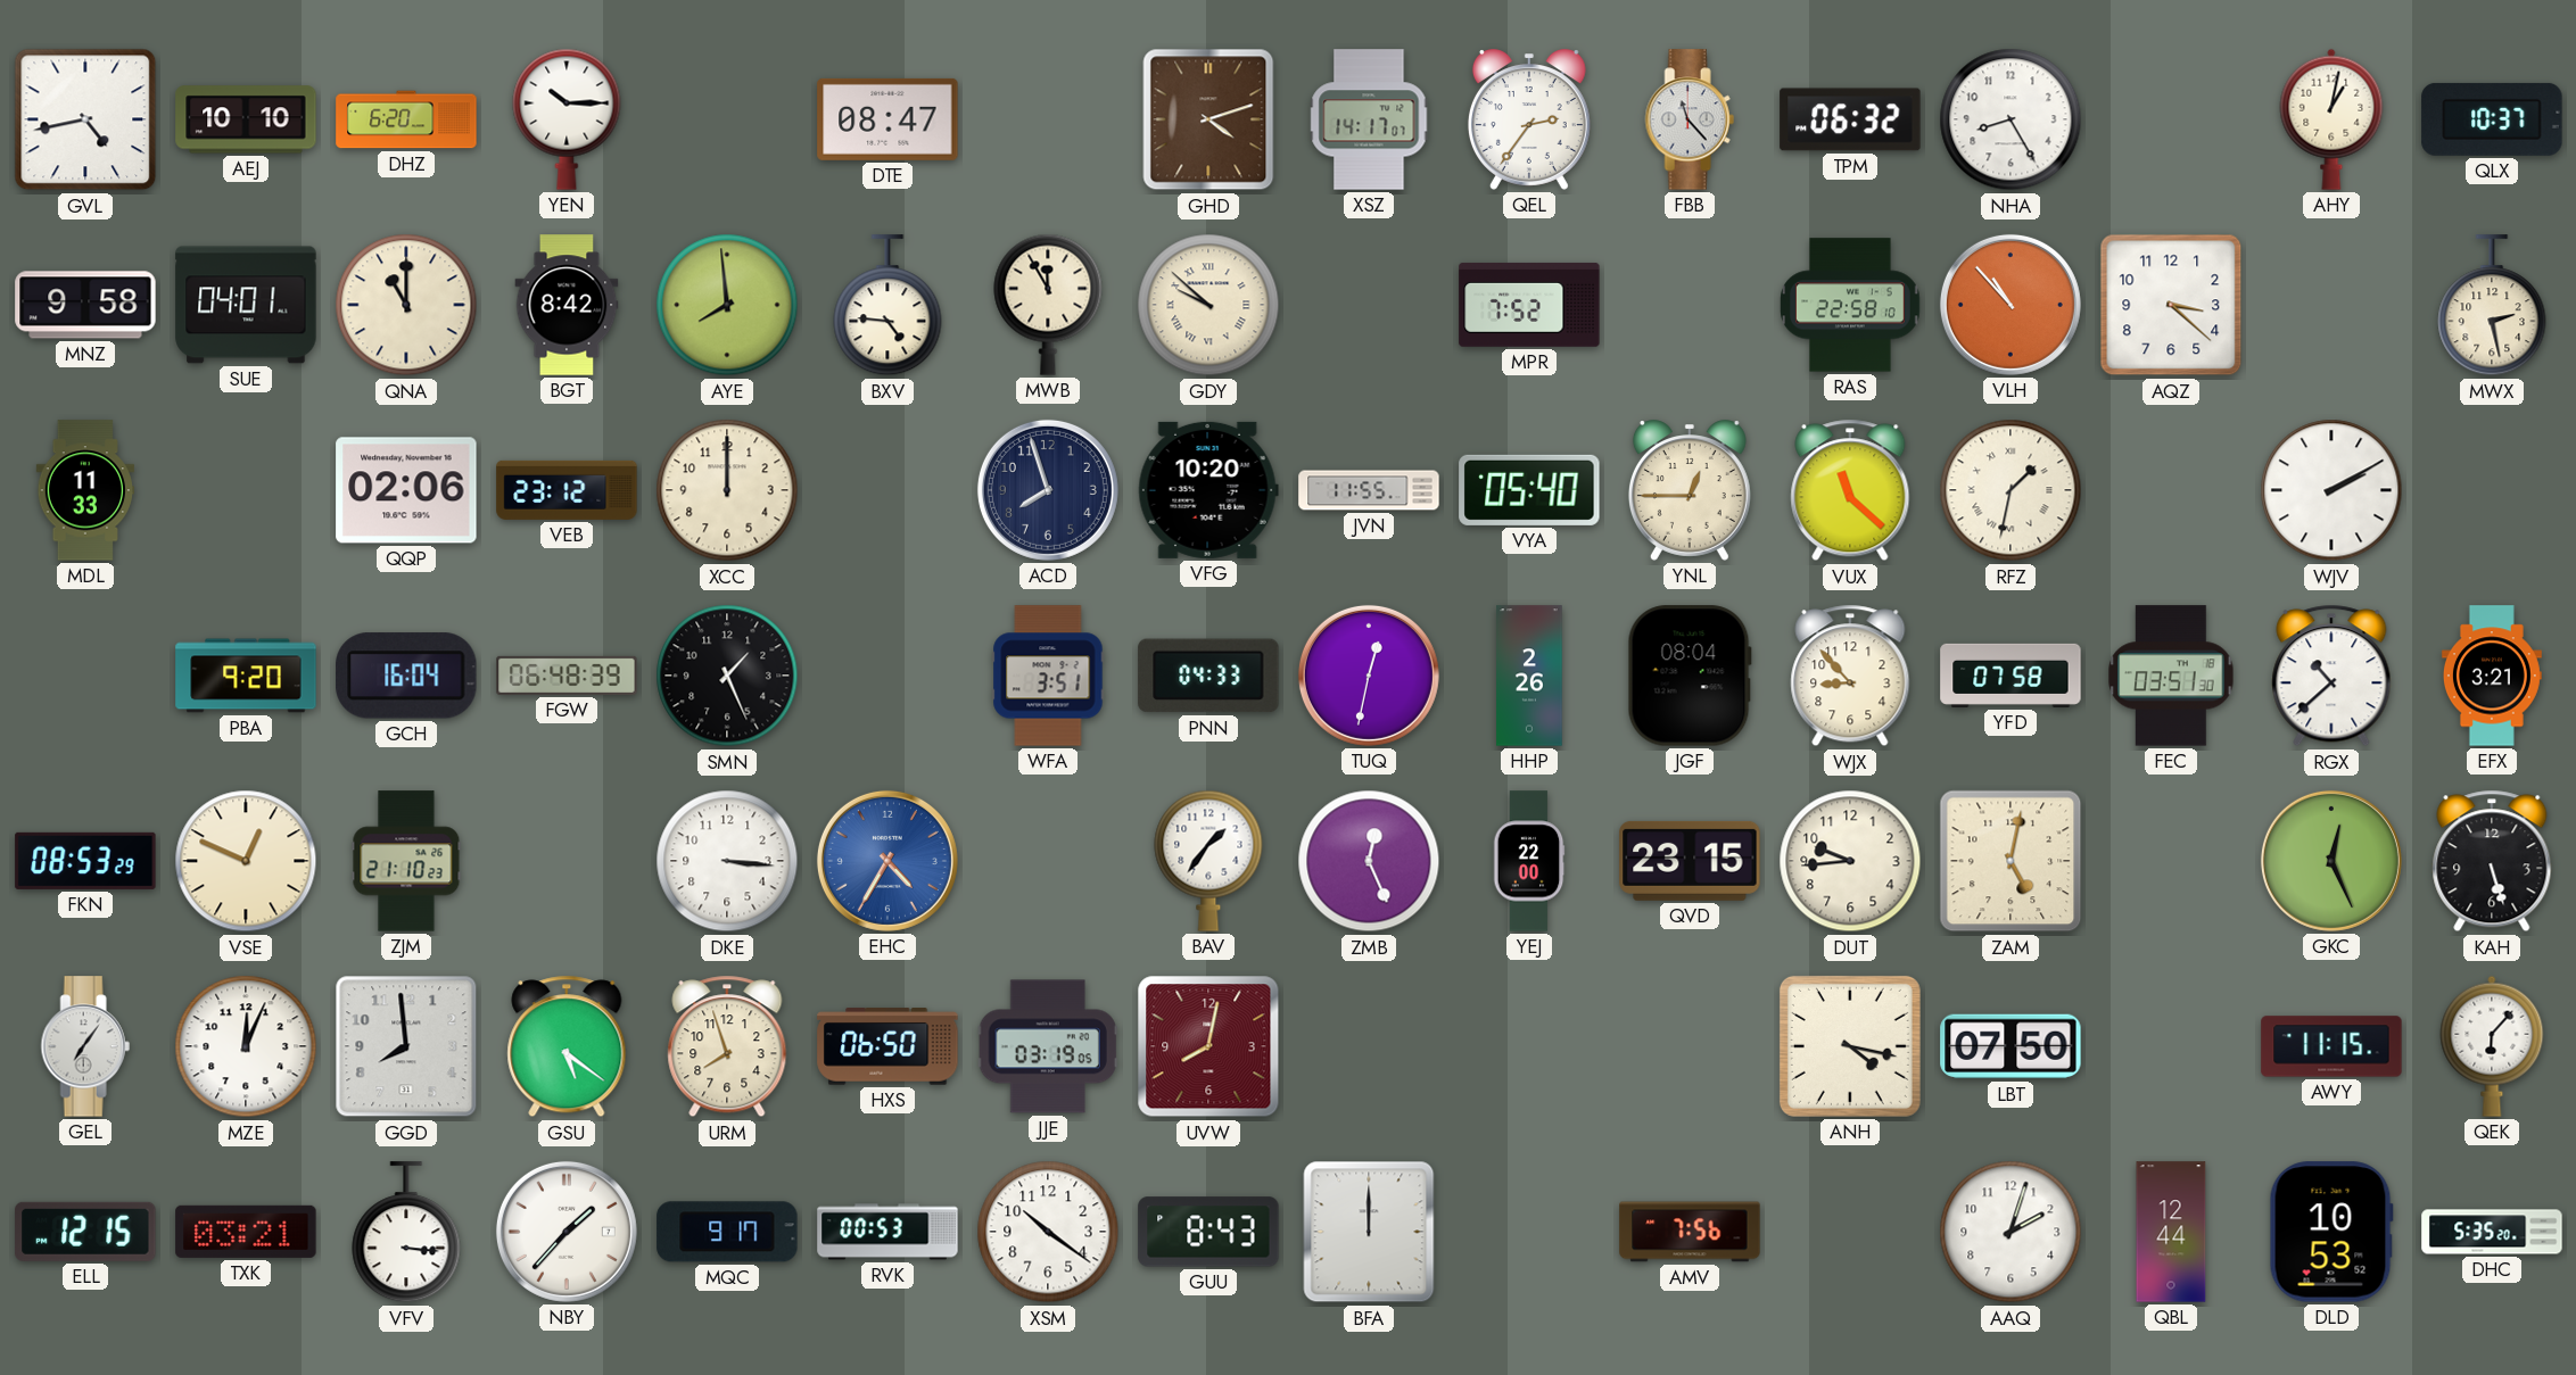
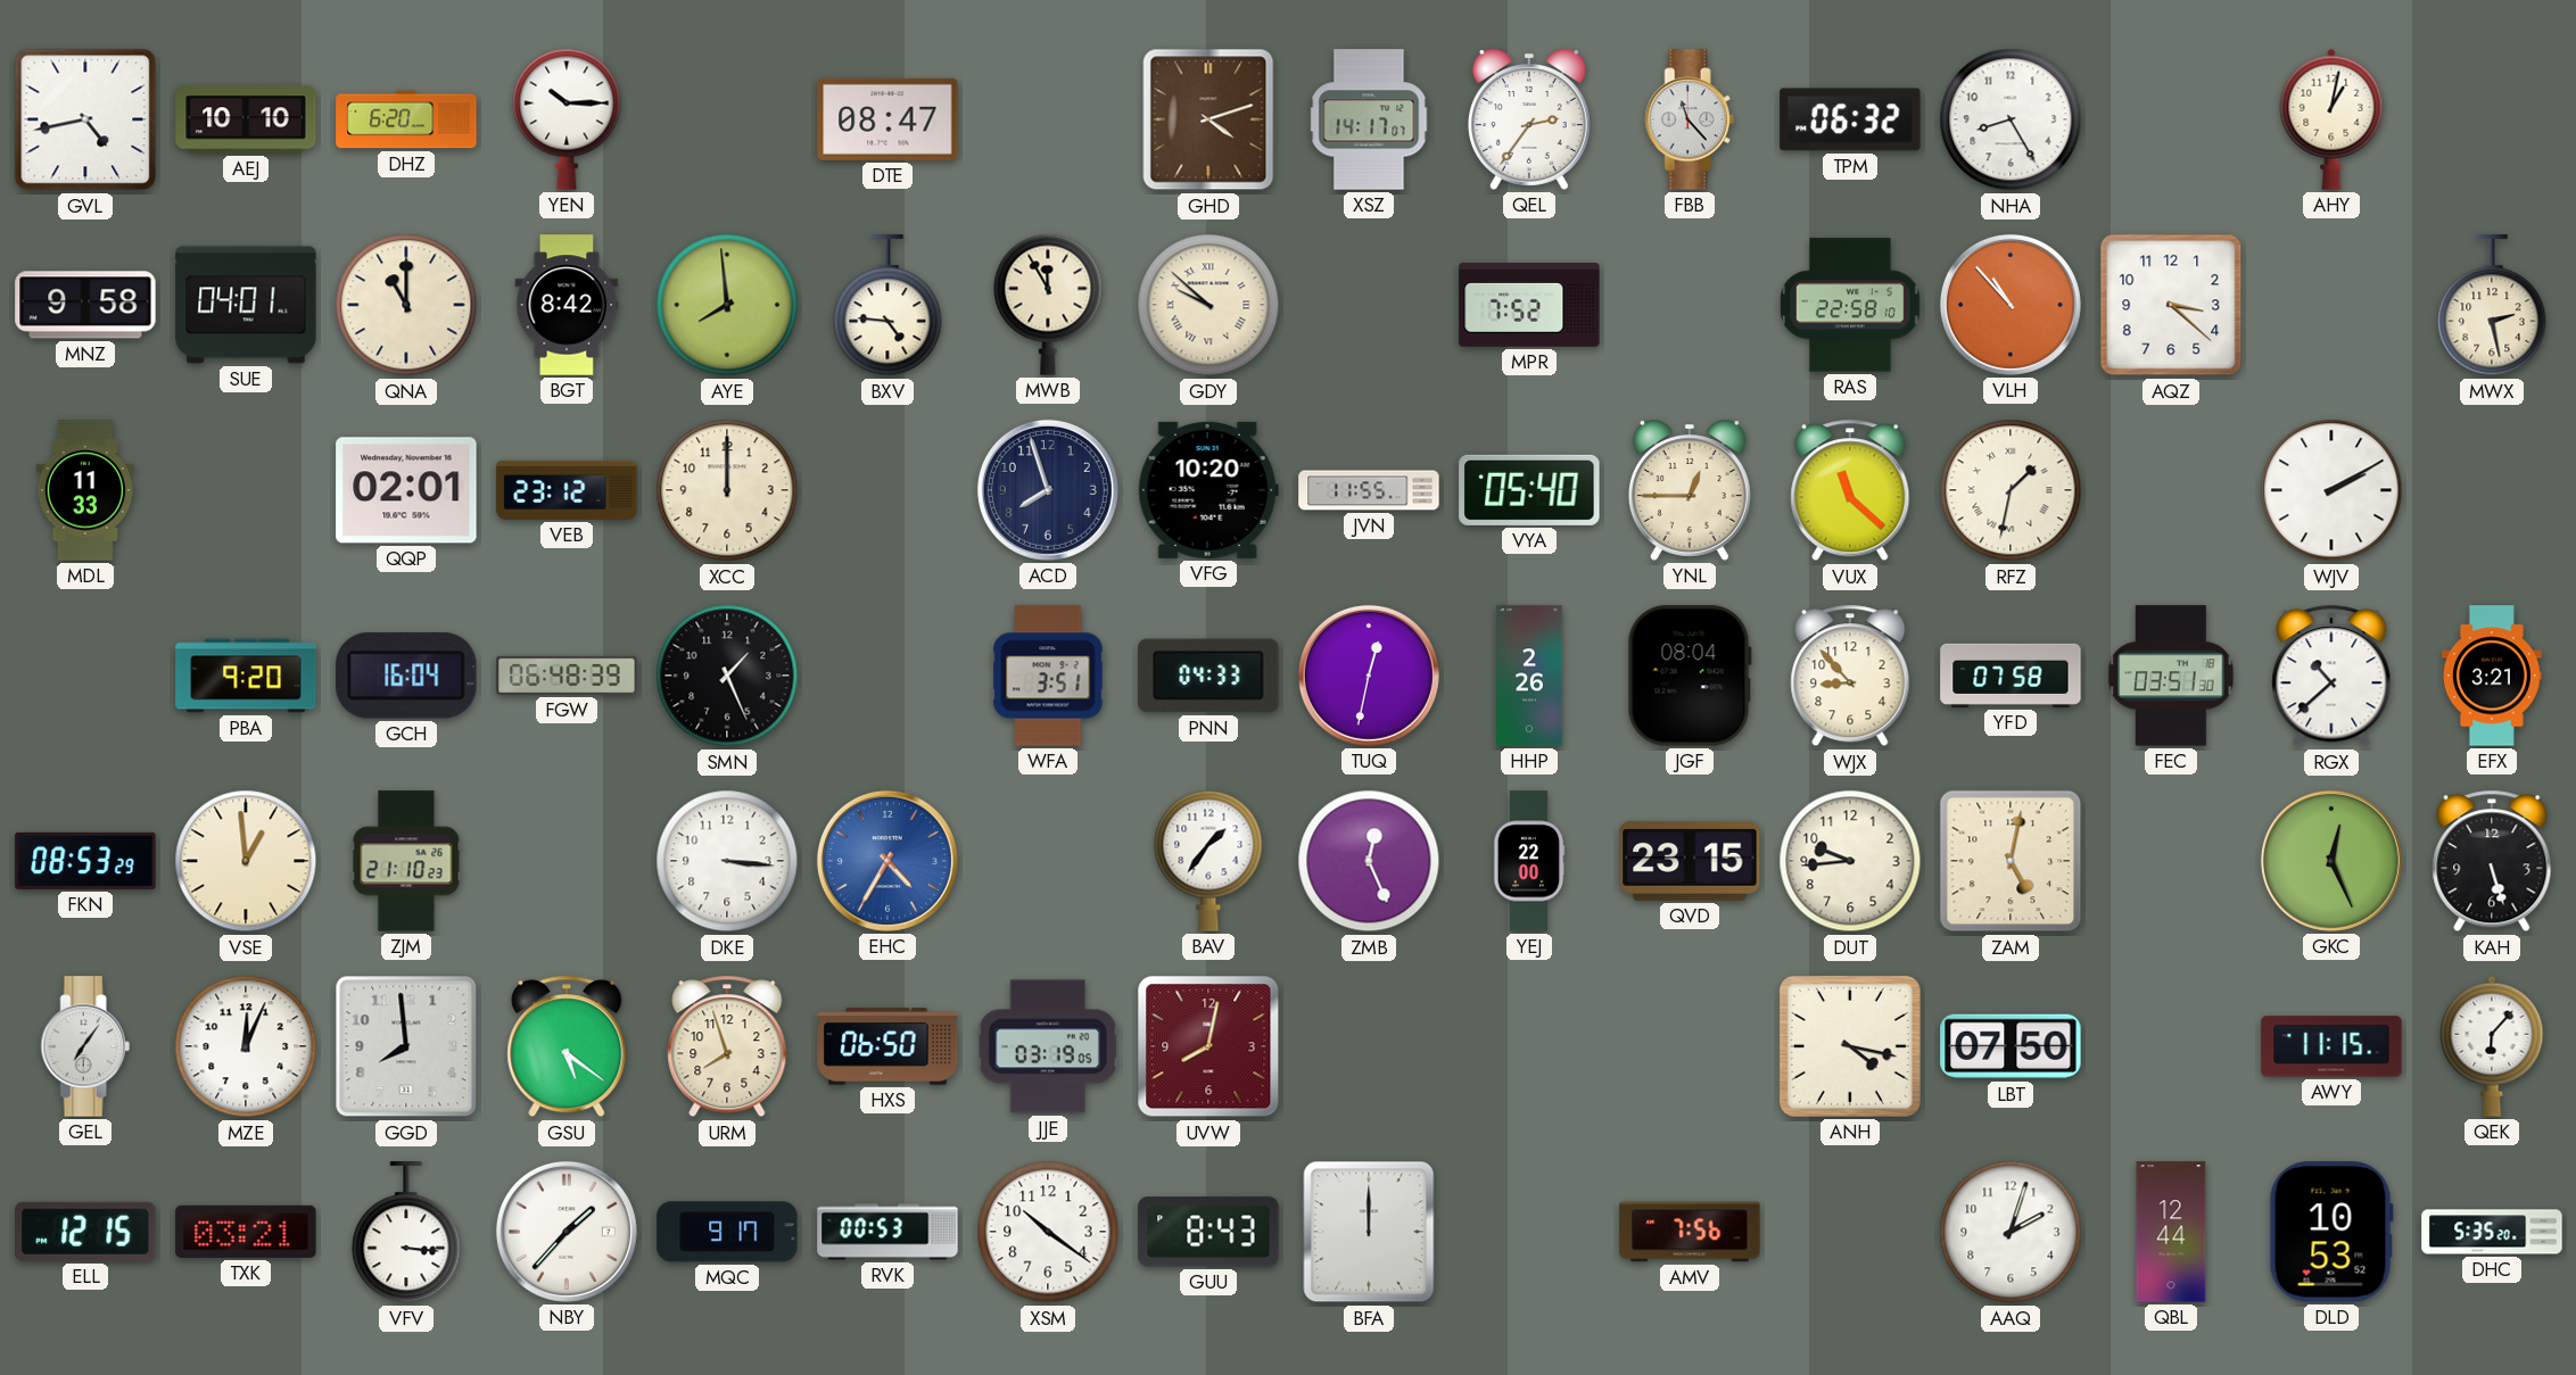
QLX: 10:37 -> none (2492, 119)
QQP: 02:06 -> 02:01 (406, 490)
VSE: 12:49 -> 12:59 (246, 861)
